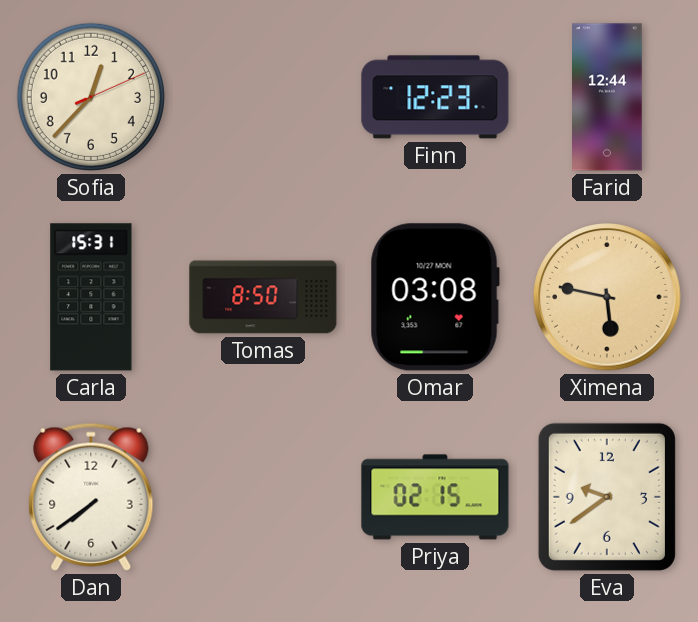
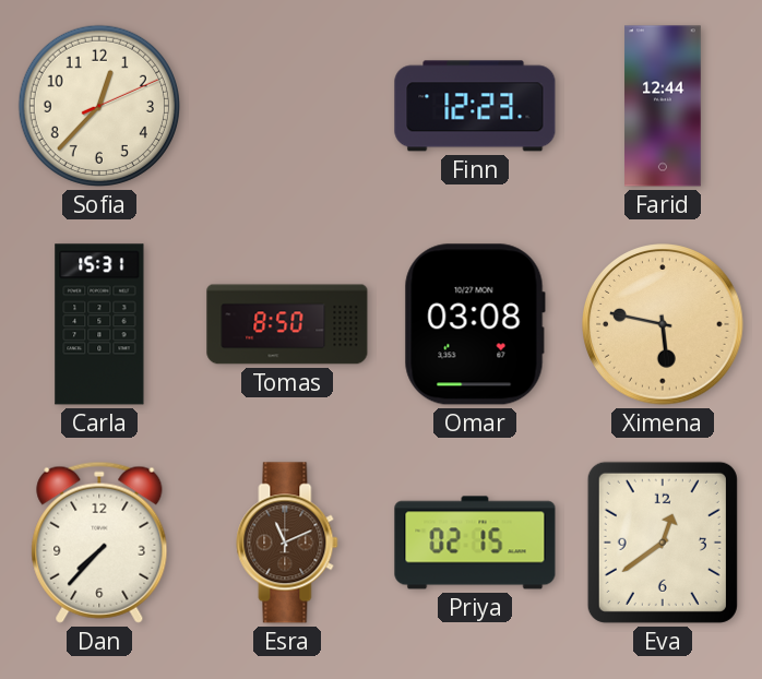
Dan: 7:39 -> 7:37 (99, 543)
Esra: none -> 11:11 (287, 543)
Eva: 9:39 -> 12:39 (663, 543)
